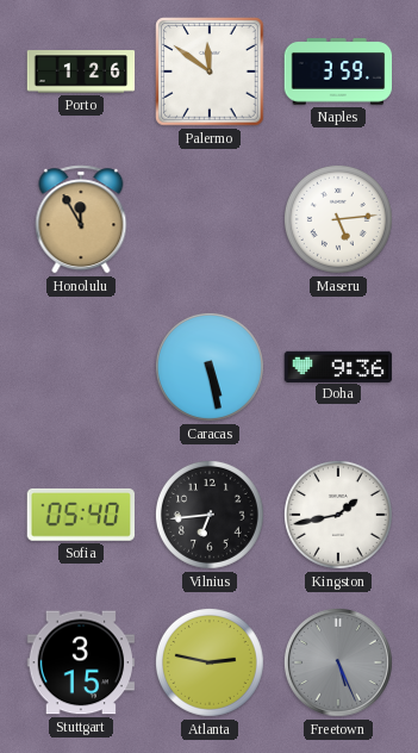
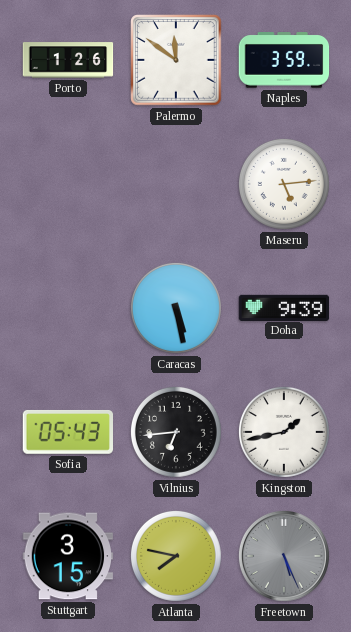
Honolulu: 11:55 -> none (81, 219)
Doha: 9:36 -> 9:39 (284, 307)
Sofia: 05:40 -> 05:43 (68, 432)
Atlanta: 2:47 -> 7:47 (176, 556)
